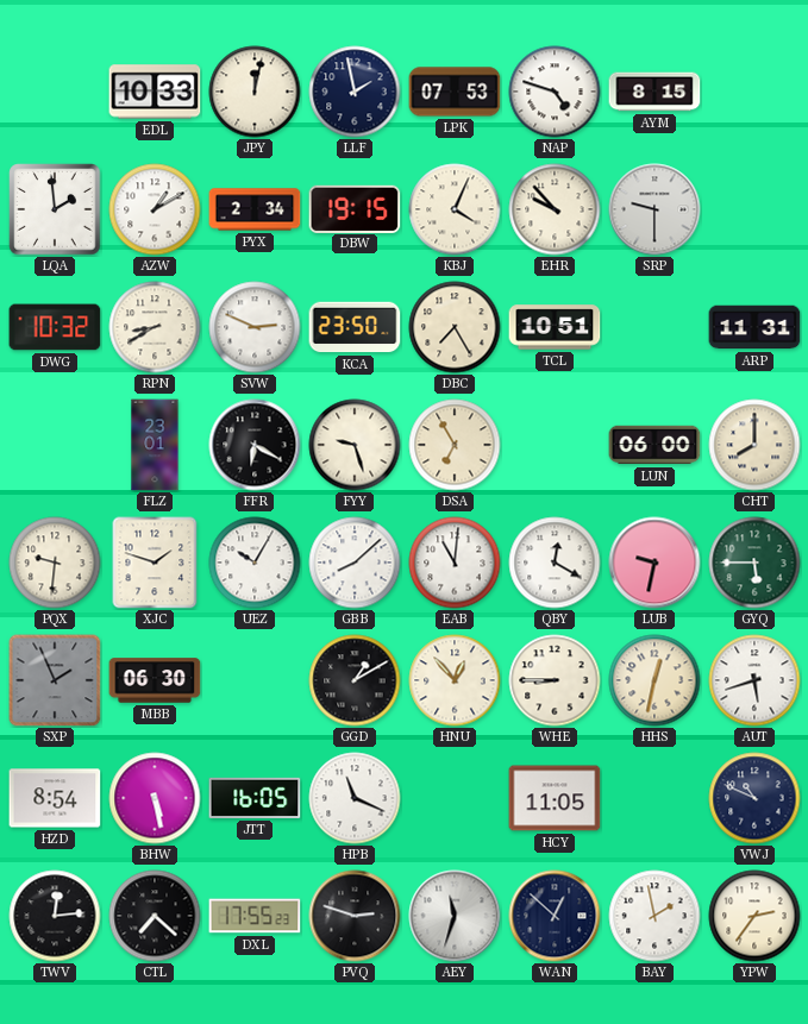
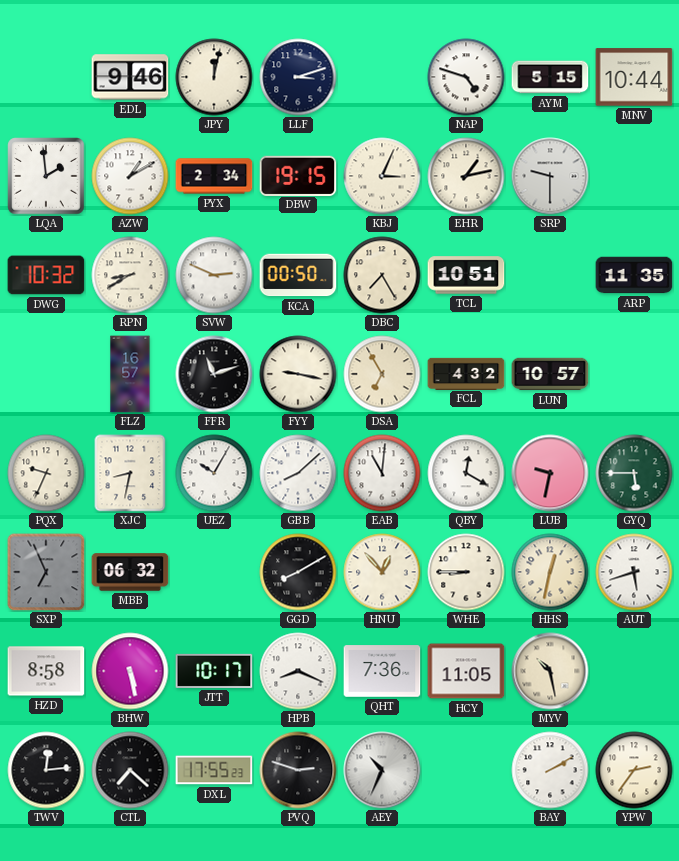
EDL: 10:33 -> 9:46 (130, 77)
LLF: 1:58 -> 3:12 (298, 77)
LPK: 07:53 -> none (455, 92)
AYM: 8:15 -> 5:15 (550, 77)
MNV: none -> 10:44 (634, 77)
KBJ: 4:04 -> 3:04 (382, 176)
EHR: 9:53 -> 1:13 (466, 176)
KCA: 23:50 -> 00:50 (298, 275)
ARP: 11:31 -> 11:35 (634, 275)
FLZ: 23:01 -> 16:57 (130, 374)
FFR: 6:20 -> 11:12 (214, 374)
FYY: 9:27 -> 9:17 (298, 374)
FCL: none -> 4:32 (466, 373)
LUN: 06:00 -> 10:57 (550, 374)
CHT: 8:00 -> none (754, 445)
PQX: 9:31 -> 9:34 (46, 473)
XJC: 1:48 -> 8:32 (130, 473)
SXP: 1:56 -> 6:56 (46, 572)
MBB: 06:30 -> 06:32 (130, 572)
GGD: 1:10 -> 8:10 (298, 572)
HZD: 8:54 -> 8:58 (46, 671)
JTT: 16:05 -> 10:17 (214, 671)
HPB: 11:19 -> 8:19 (298, 671)
QHT: none -> 7:36 (382, 671)
MYV: none -> 10:28 (550, 671)
VWJ: 10:49 -> none (754, 798)
AEY: 11:33 -> 10:34 (382, 770)
WAN: 12:52 -> none (555, 916)
BAY: 1:58 -> 2:10 (550, 770)
